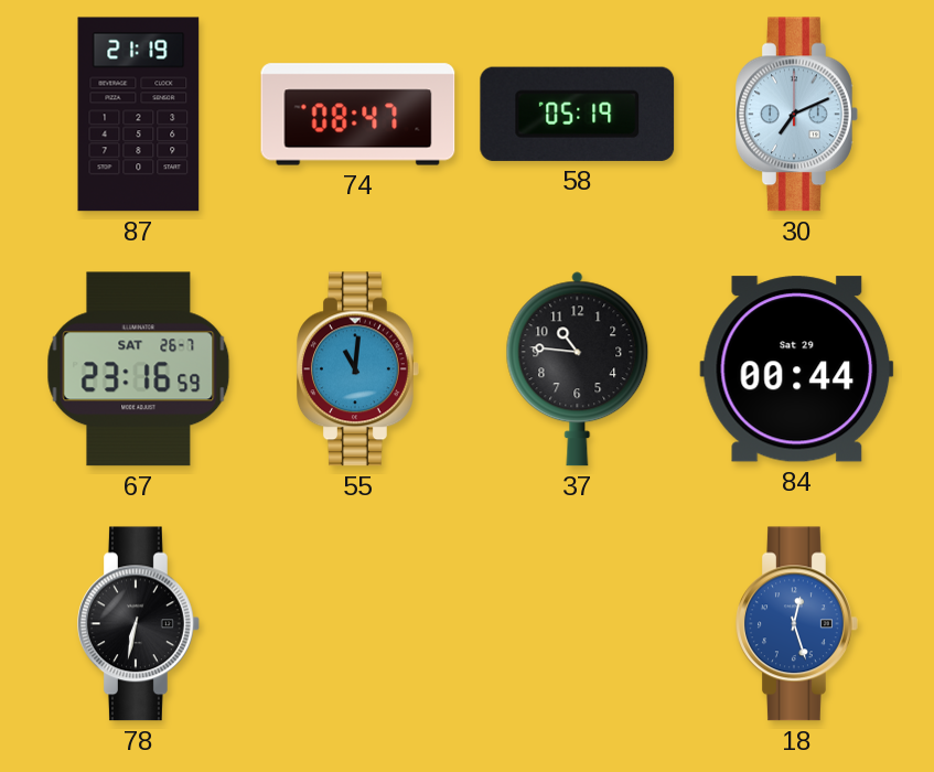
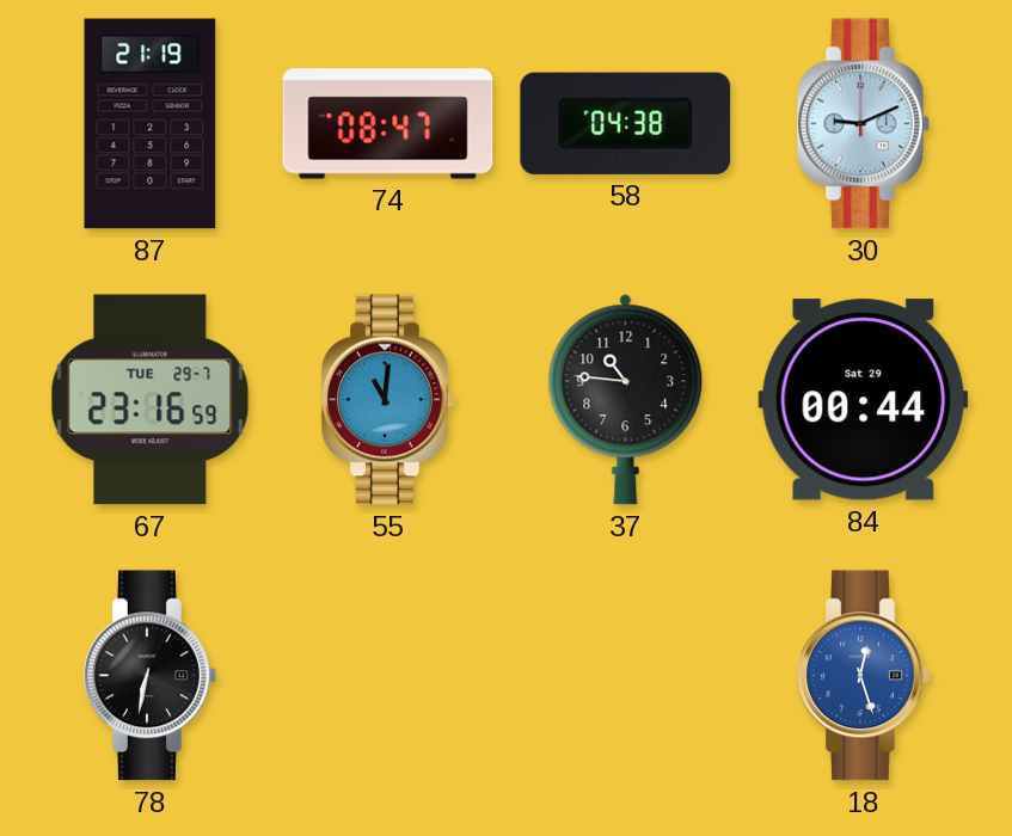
58: 05:19 -> 04:38 (626, 123)
30: 7:11 -> 9:11 (864, 124)
67 date: SAT 26-7 -> TUE 29-7 (151, 400)
